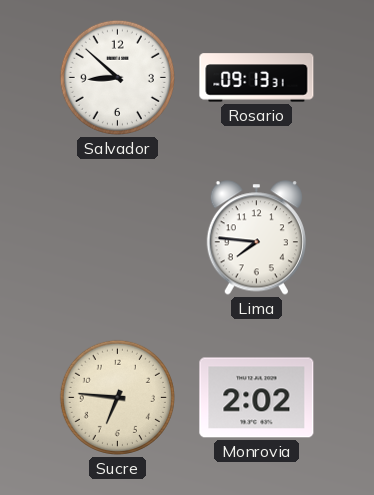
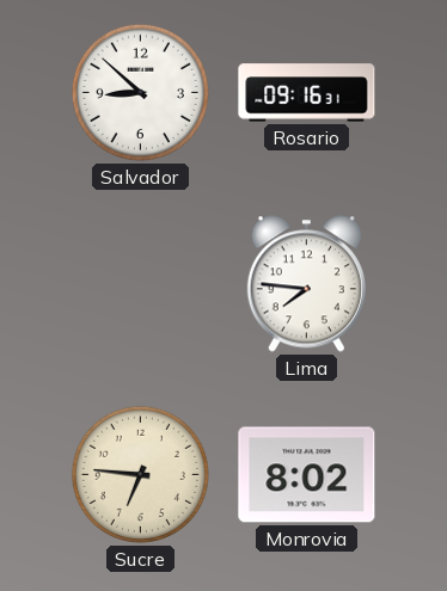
Rosario: 09:13 -> 09:16 (307, 93)
Monrovia: 2:02 -> 8:02 (307, 475)
